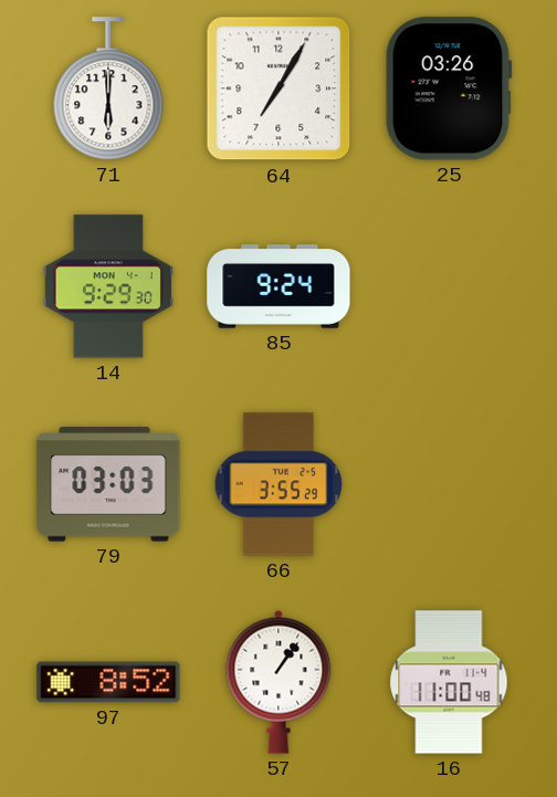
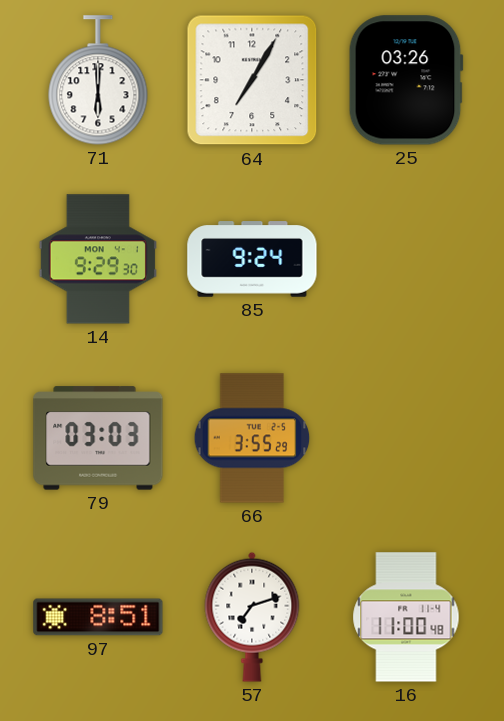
97: 8:52 -> 8:51 (98, 617)
57: 1:06 -> 7:12 (252, 617)
